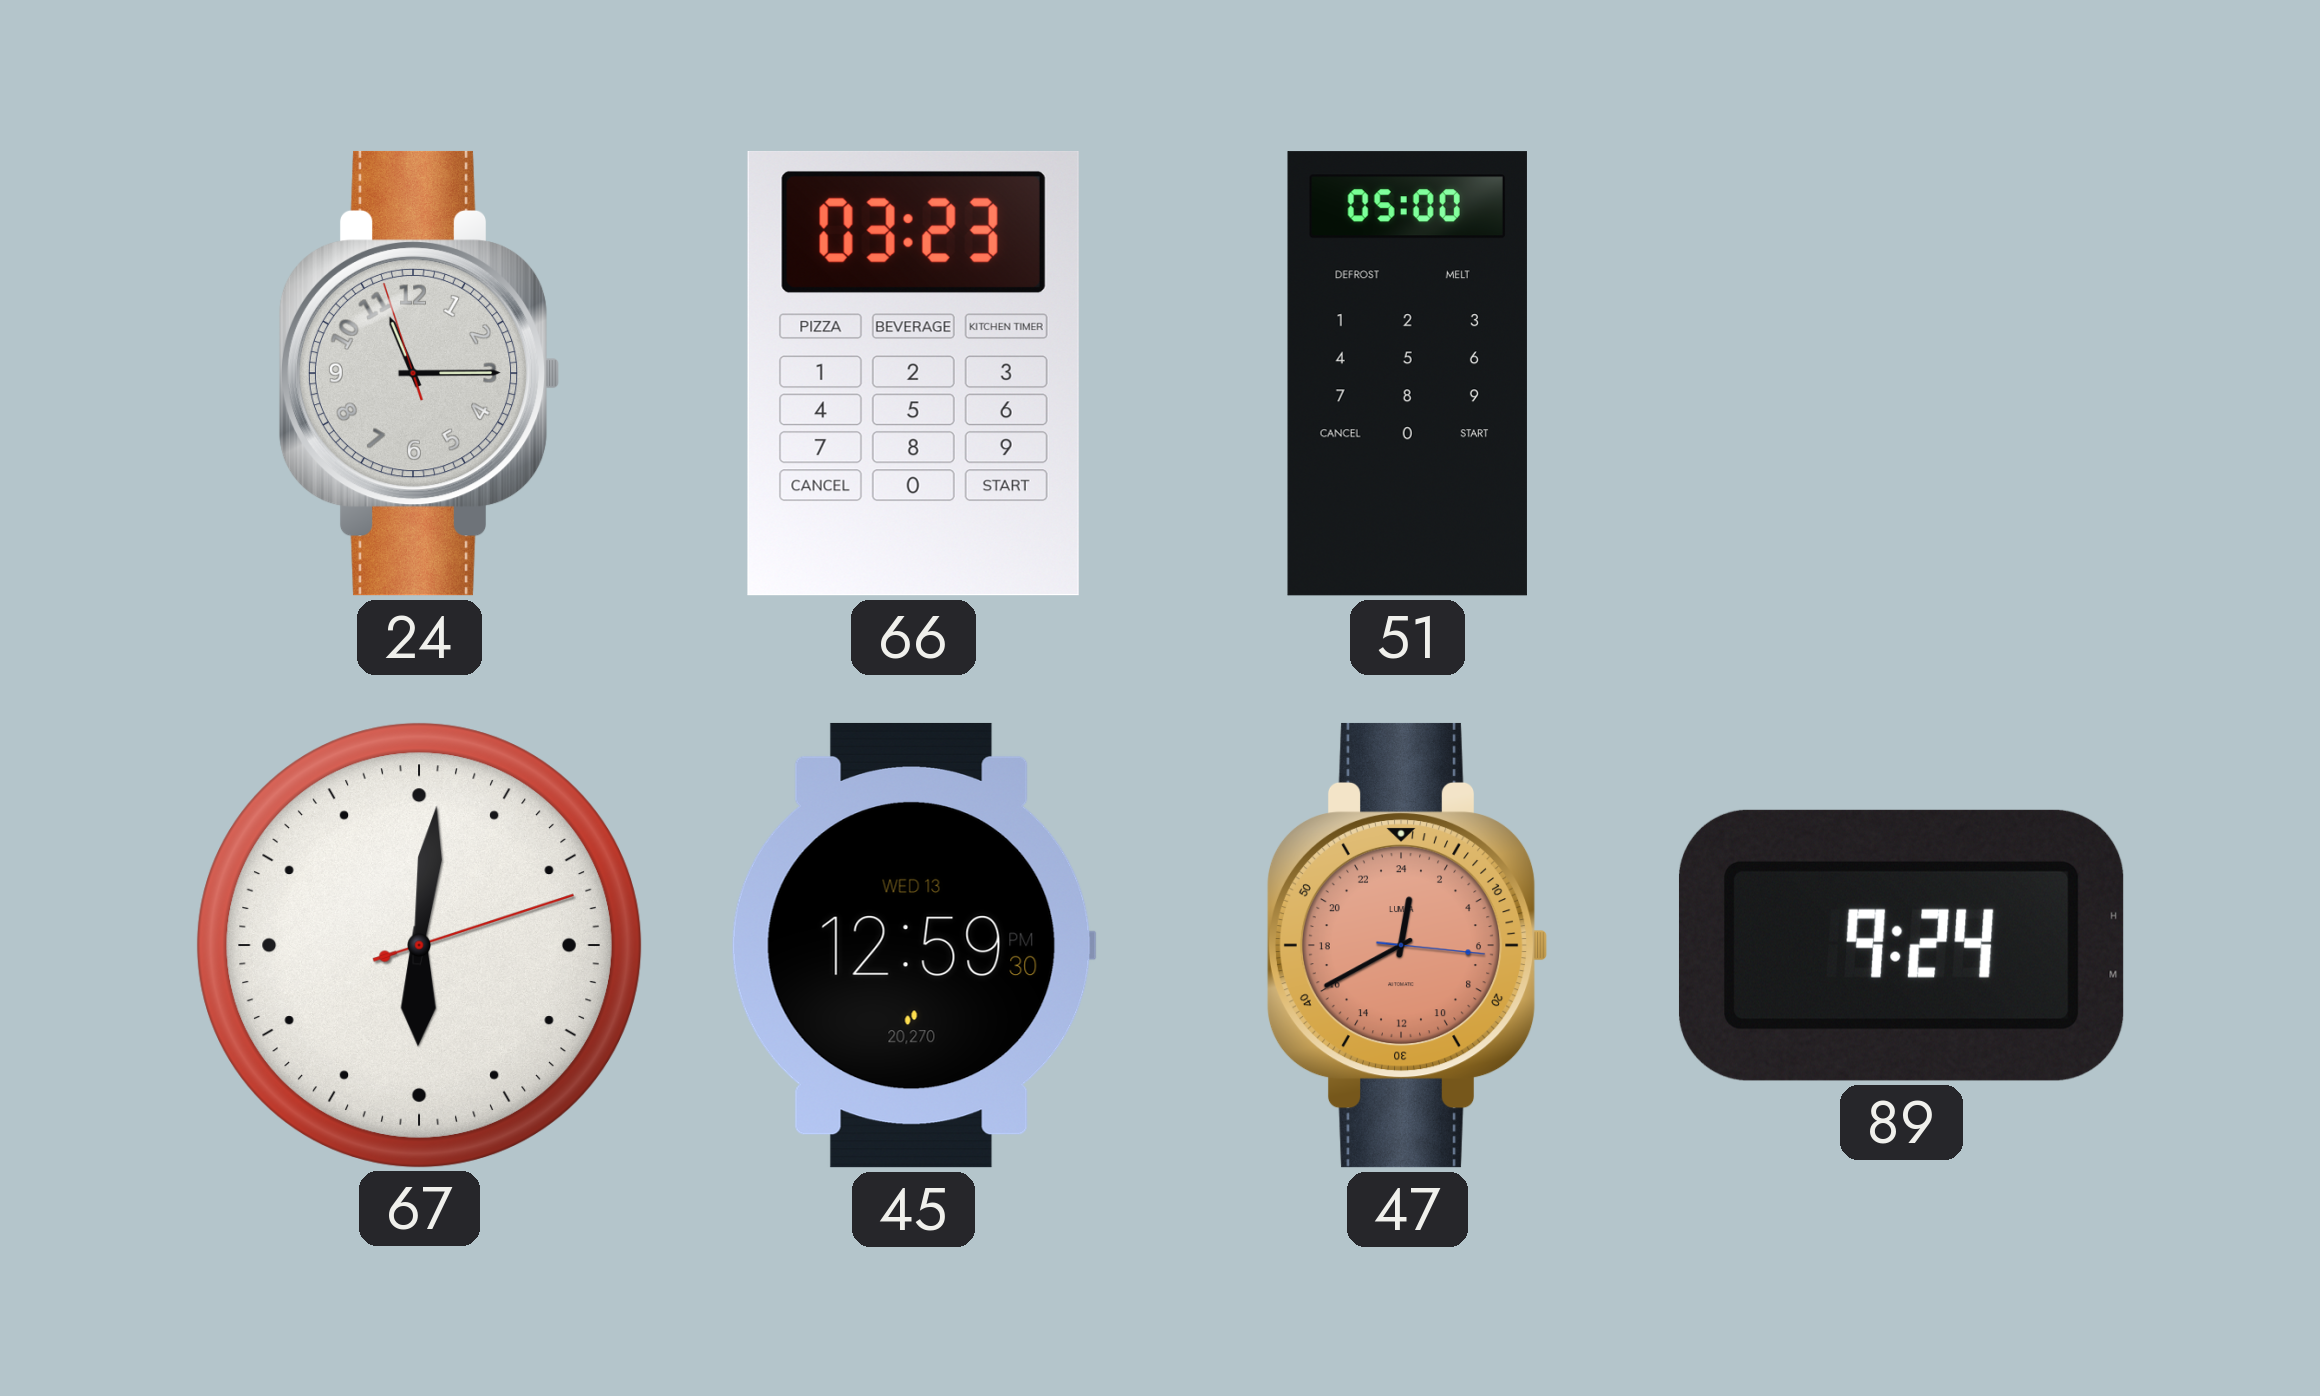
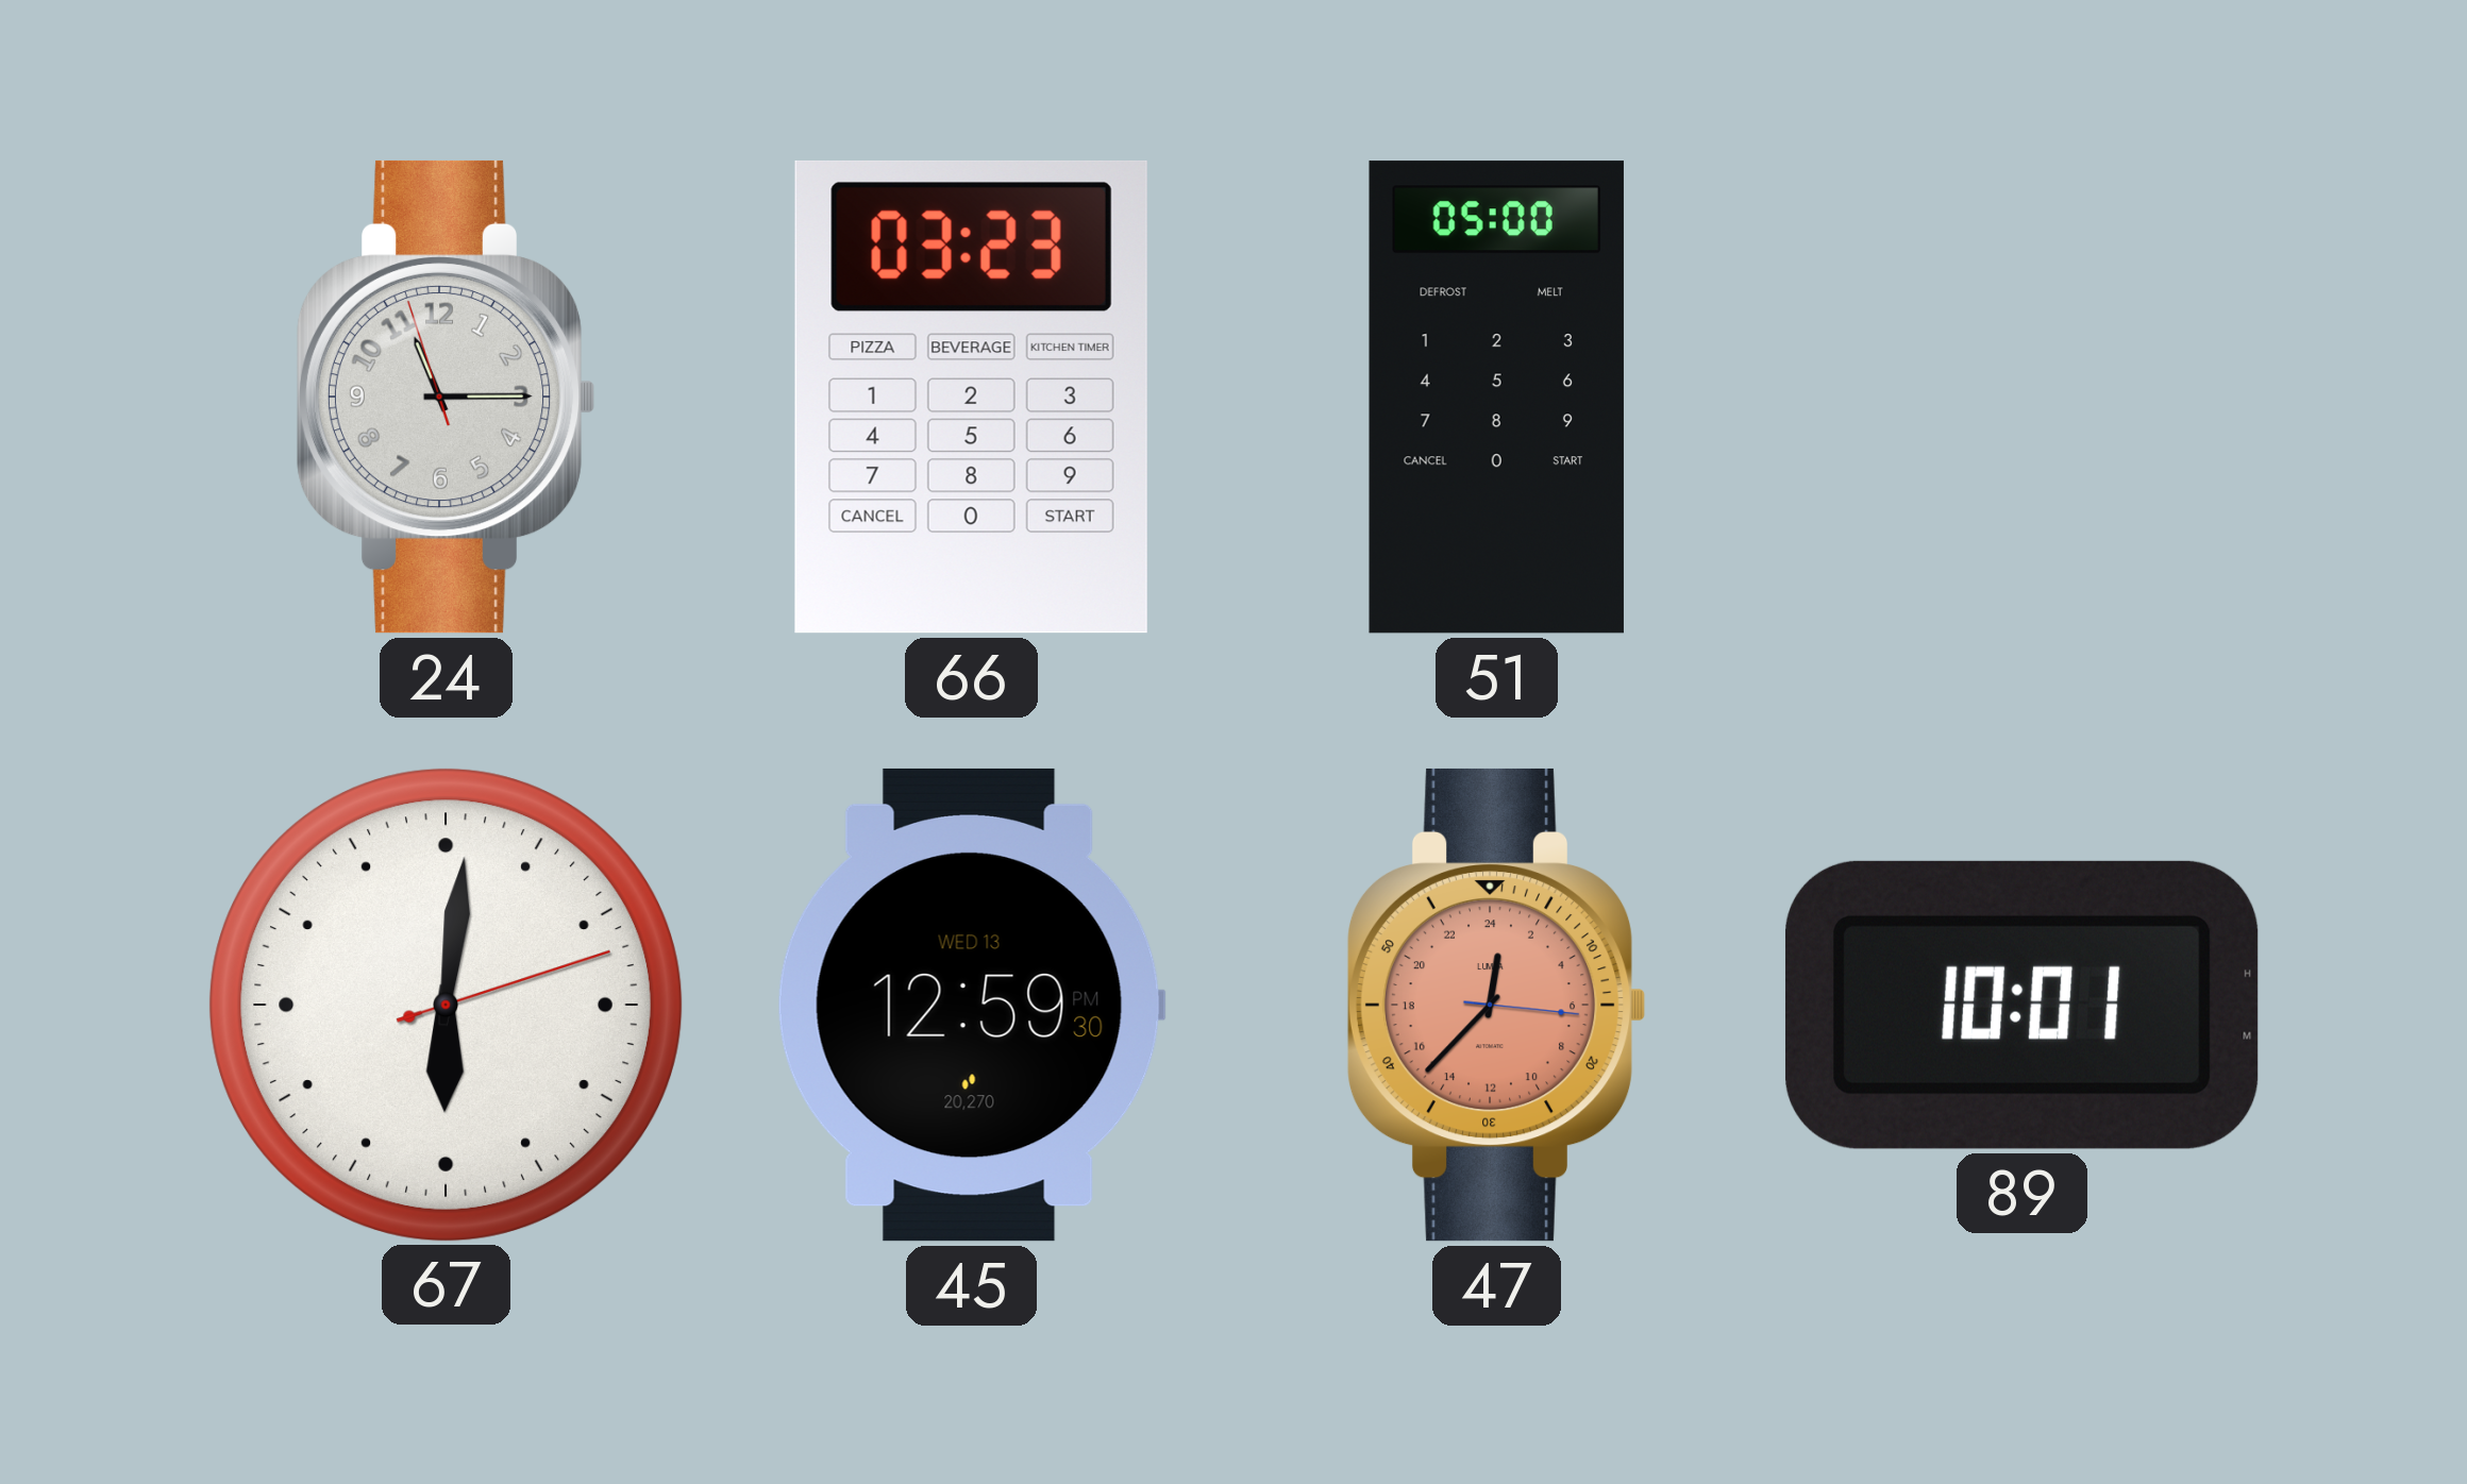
47: 0:40 -> 0:37 (1496, 1005)
89: 9:24 -> 10:01 (2021, 1005)
